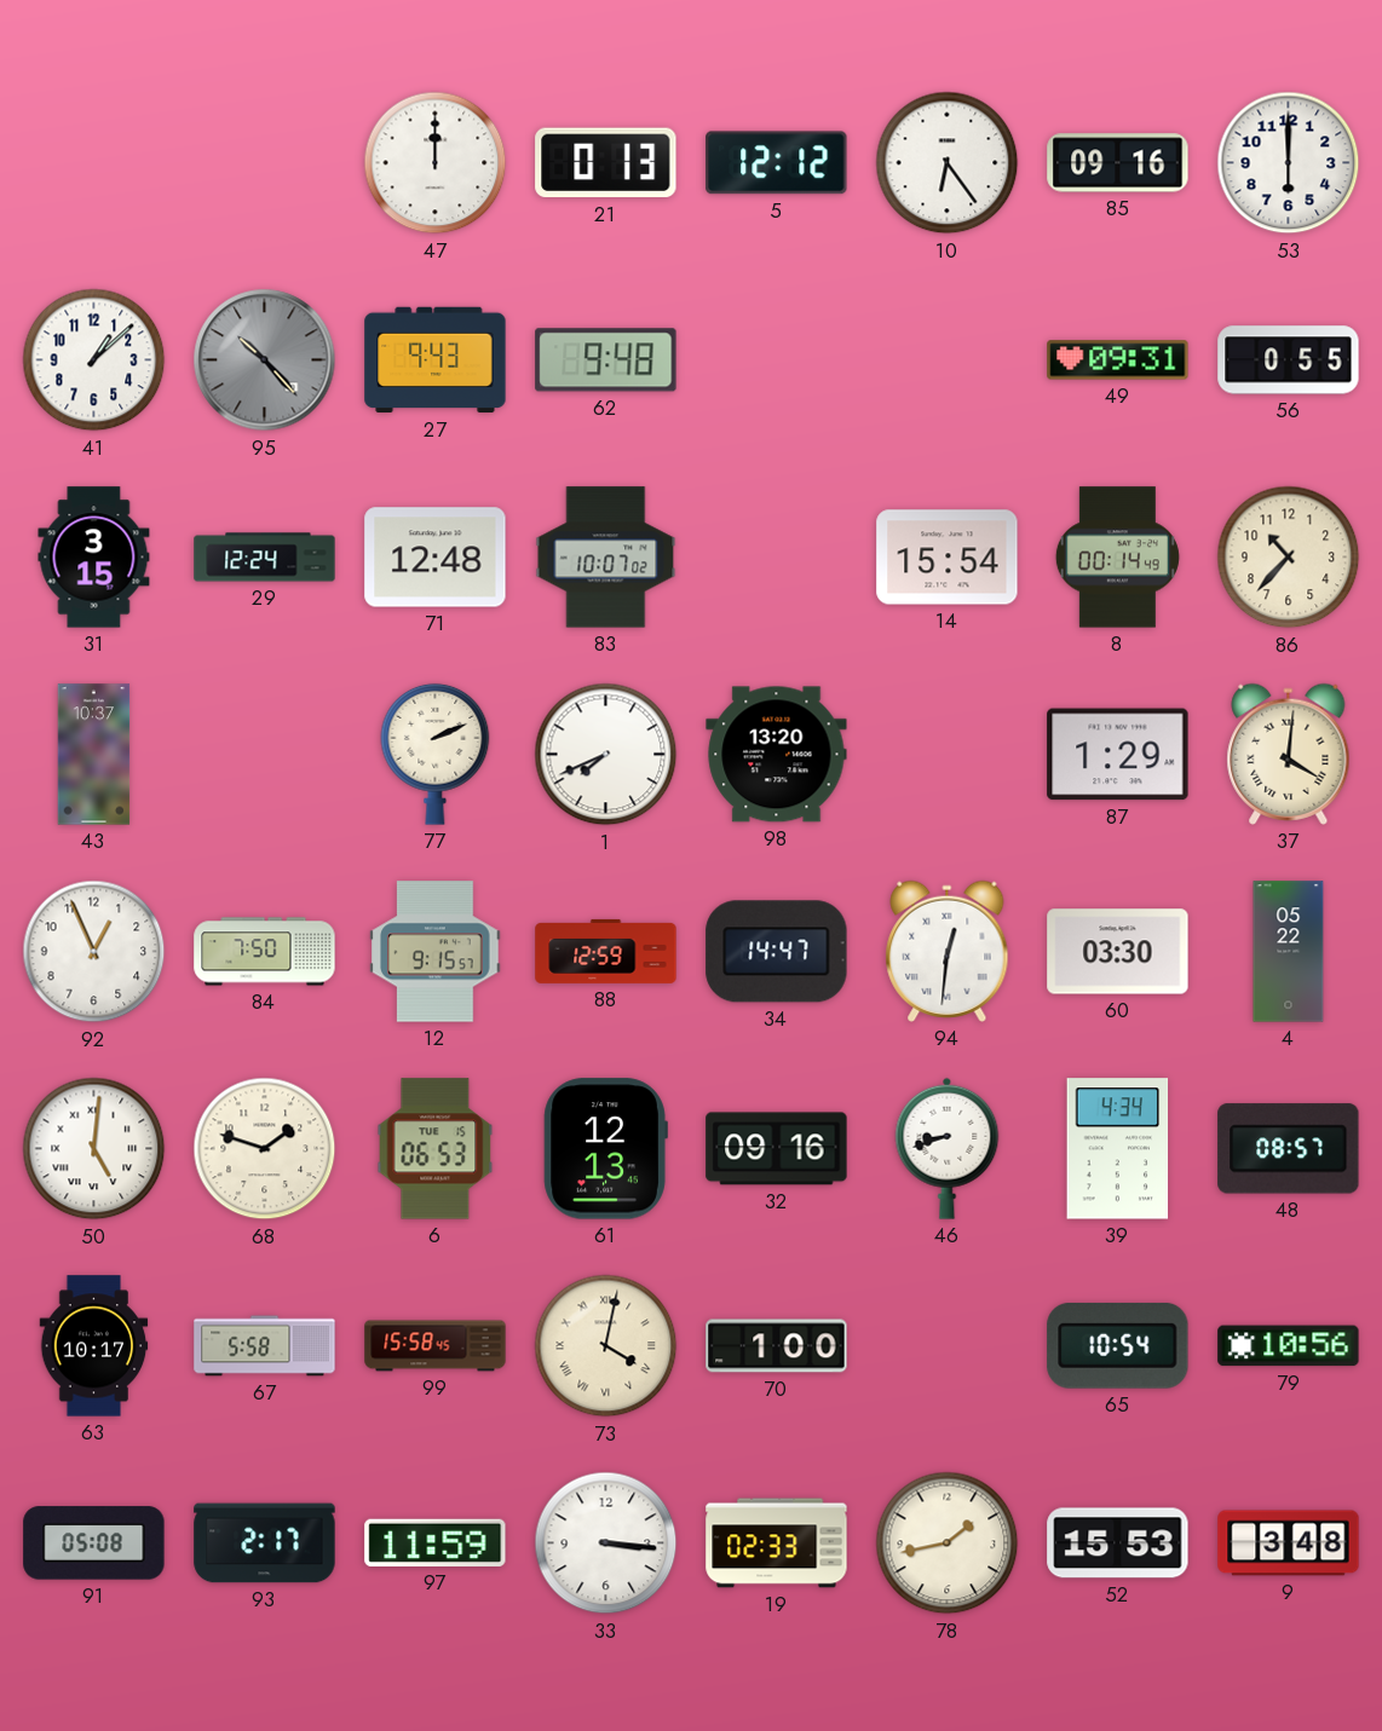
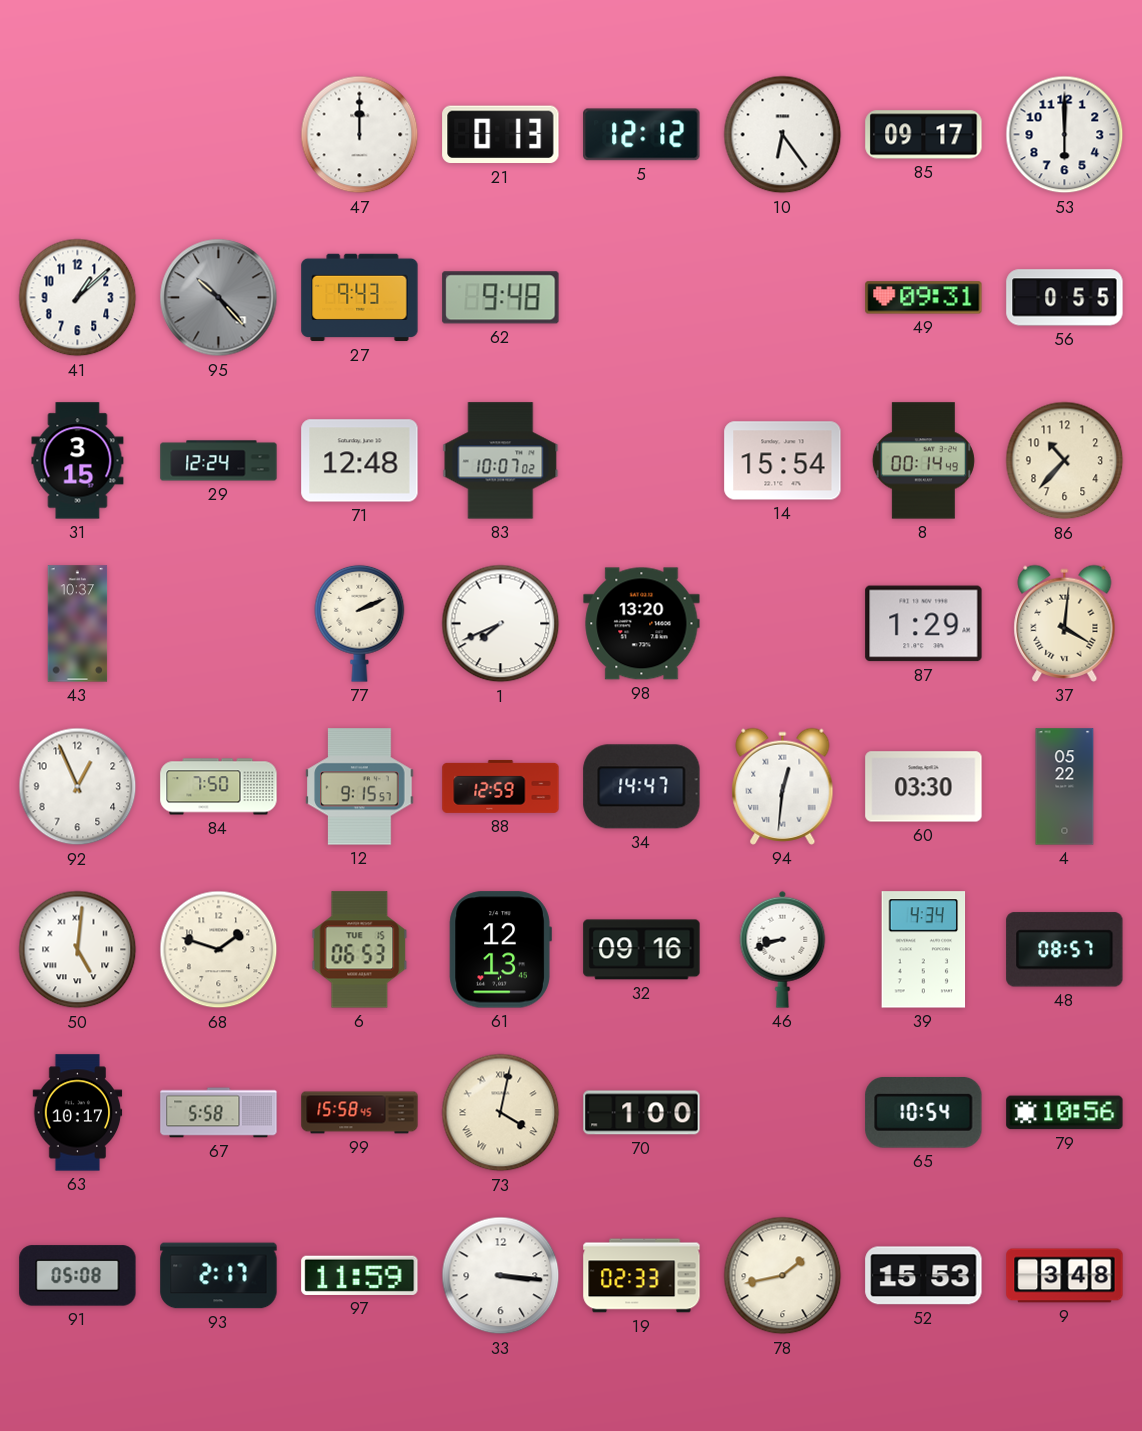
85: 09:16 -> 09:17 (924, 135)
